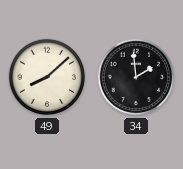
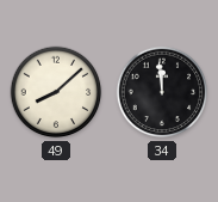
34: 1:59 -> 11:59 (162, 92)
